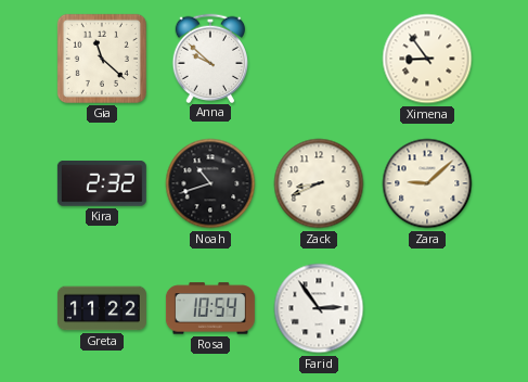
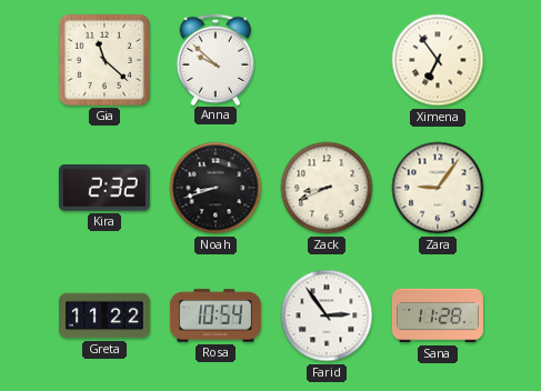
Ximena: 8:54 -> 6:54 (438, 60)
Noah: 10:42 -> 8:42 (216, 188)
Zara: 9:08 -> 9:06 (438, 188)
Sana: none -> 11:28 (438, 315)
